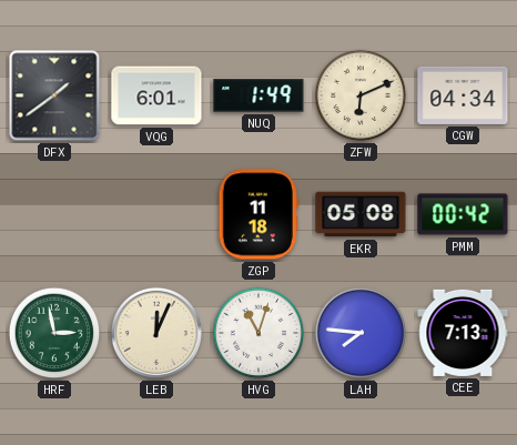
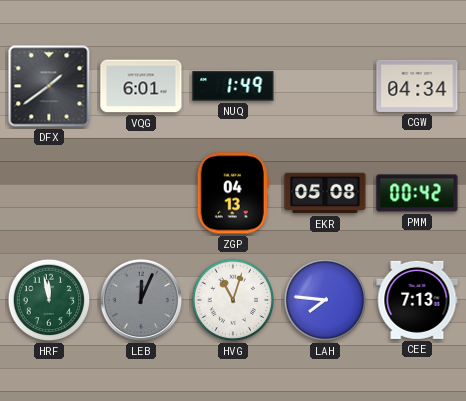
ZFW: 6:11 -> none (361, 95)
ZGP: 11:18 -> 04:13 (233, 193)
HRF: 2:58 -> 11:58 (49, 300)
LEB dial: cream -> grey (141, 300)
